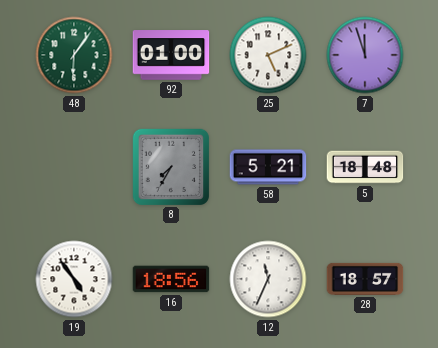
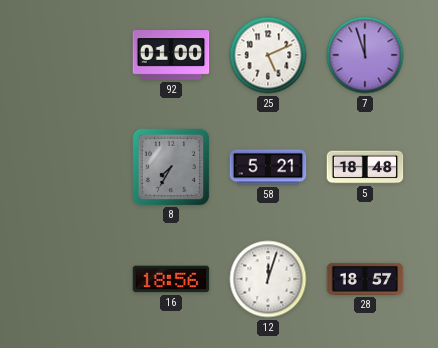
48: 6:06 -> none (74, 55)
19: 4:54 -> none (74, 279)
12: 11:34 -> 12:03 (268, 279)
